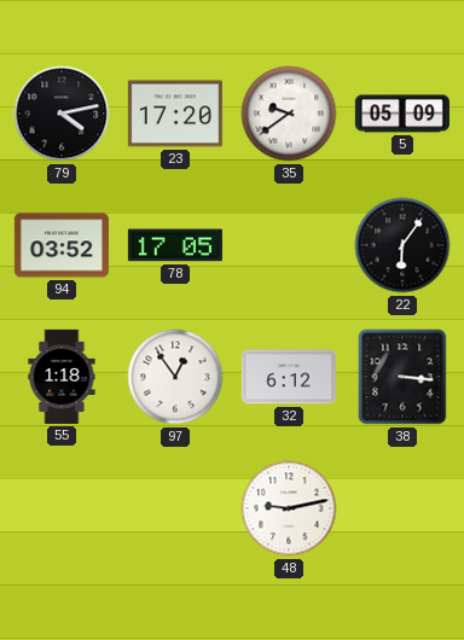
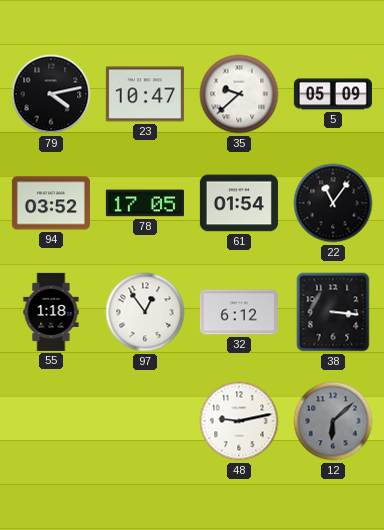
23: 17:20 -> 10:47 (145, 94)
35: 9:39 -> 9:38 (239, 94)
61: none -> 01:54 (239, 203)
22: 6:06 -> 11:06 (333, 203)
12: none -> 6:08 (333, 421)
